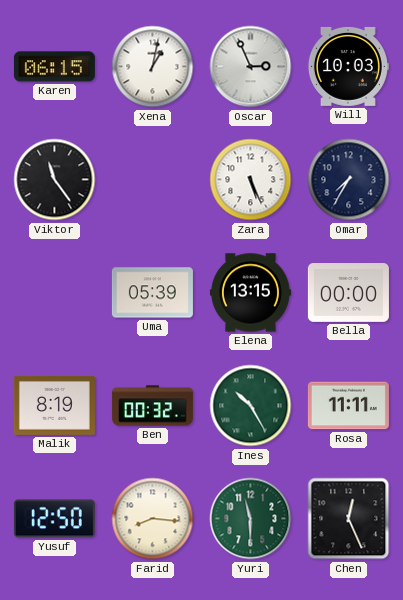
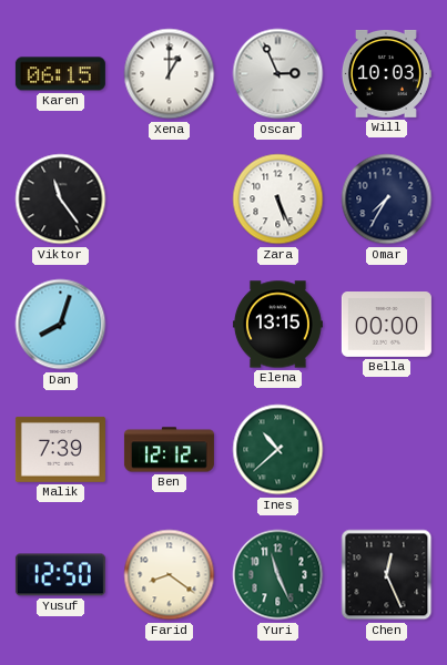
Xena: 1:02 -> 1:00 (170, 74)
Dan: none -> 8:03 (61, 325)
Uma: 05:39 -> none (152, 293)
Malik: 8:19 -> 7:39 (60, 449)
Ben: 00:32 -> 12:12 (169, 450)
Ines: 10:25 -> 10:38 (278, 450)
Rosa: 11:11 -> none (348, 406)
Farid: 8:16 -> 8:21 (170, 575)
Yuri: 11:30 -> 11:26 (278, 575)
